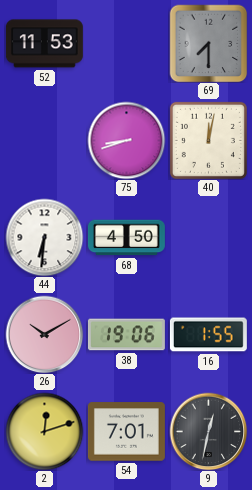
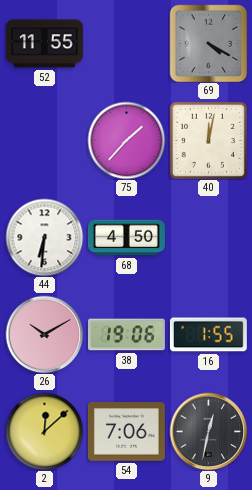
52: 11:53 -> 11:55 (44, 44)
69: 7:30 -> 4:20 (208, 43)
75: 8:42 -> 1:37 (126, 140)
2: 12:12 -> 12:08 (44, 431)
54: 7:01 -> 7:06 (126, 432)
